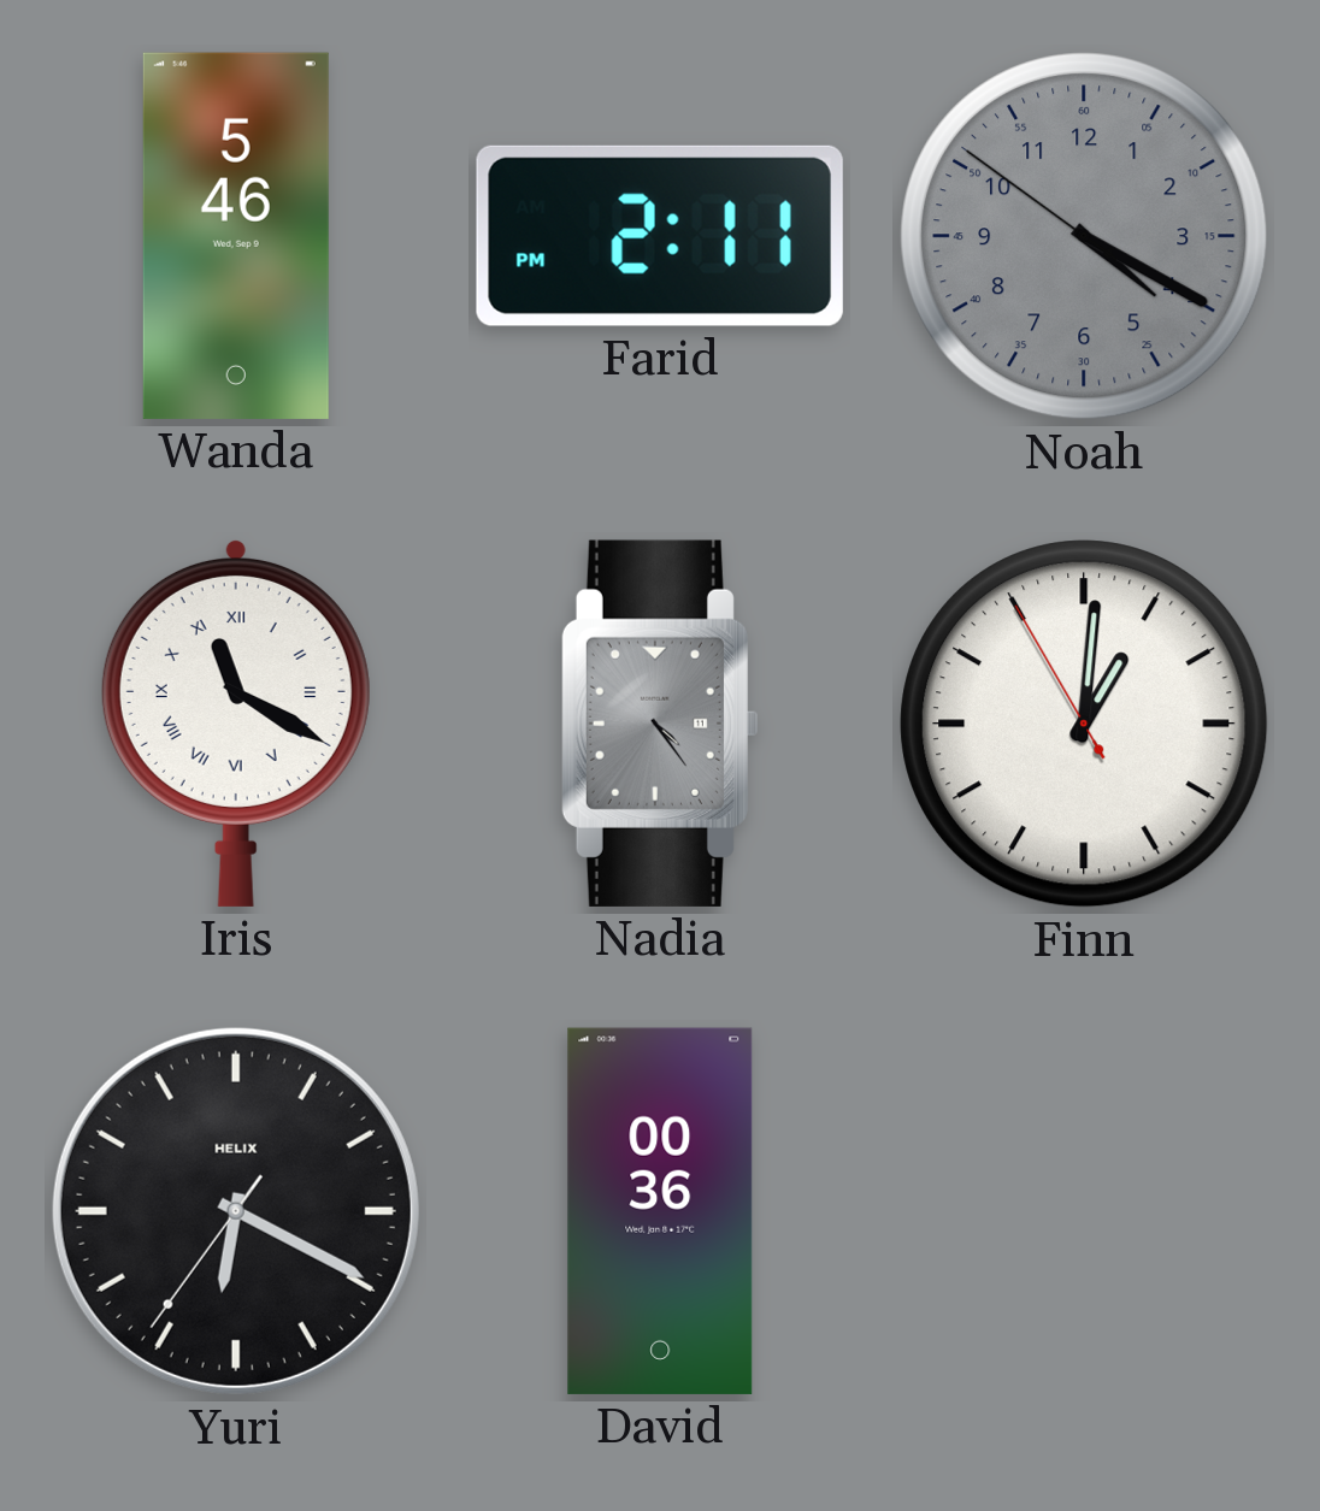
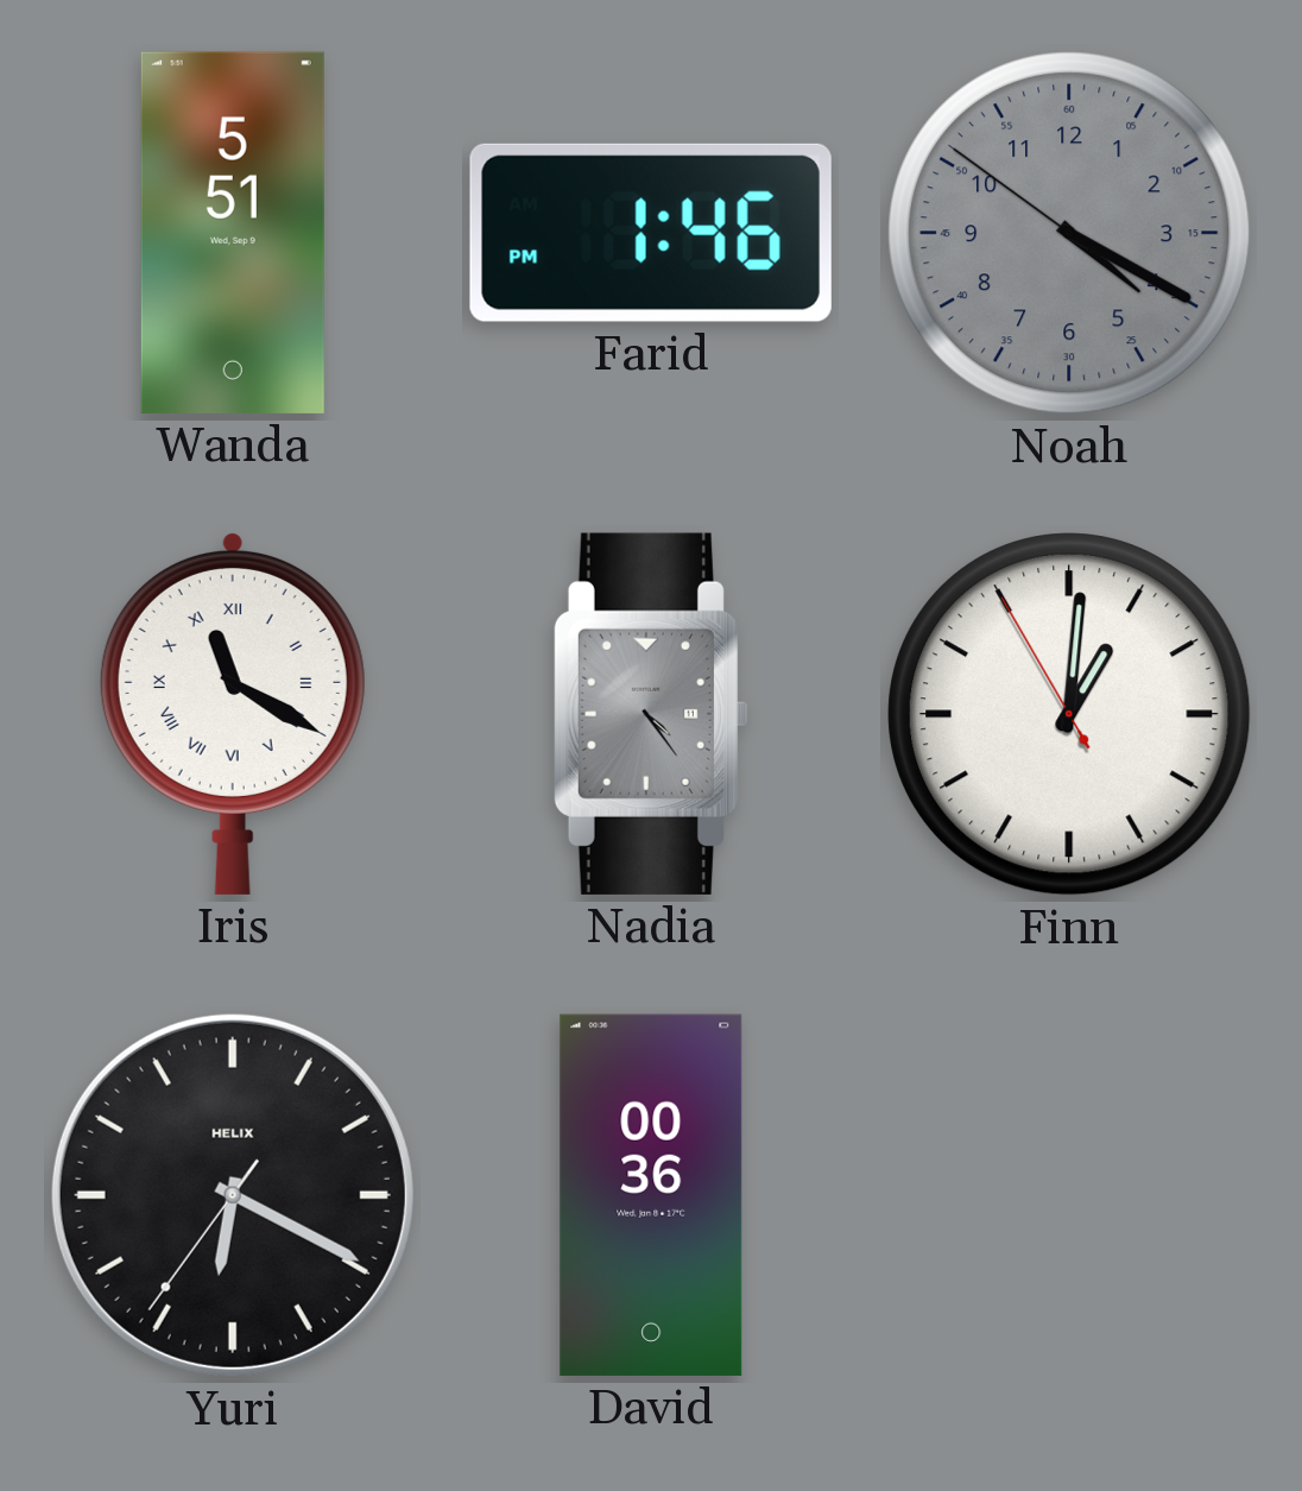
Wanda: 5:46 -> 5:51 (233, 233)
Farid: 2:11 -> 1:46 (651, 233)
